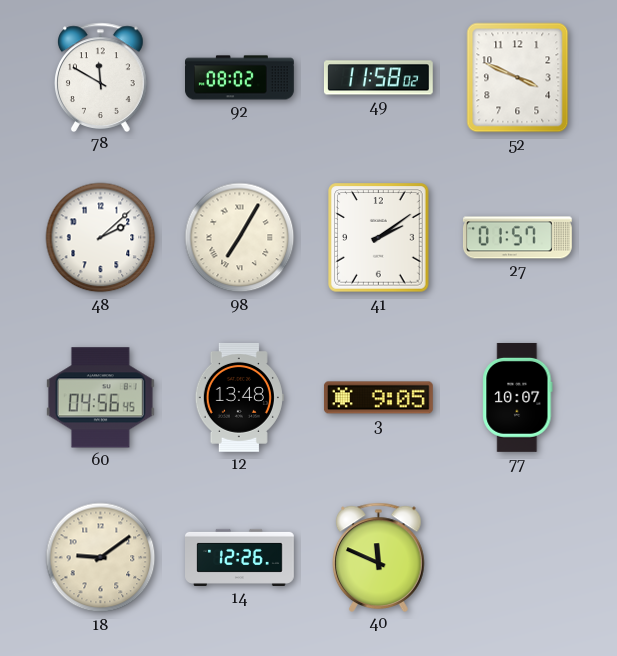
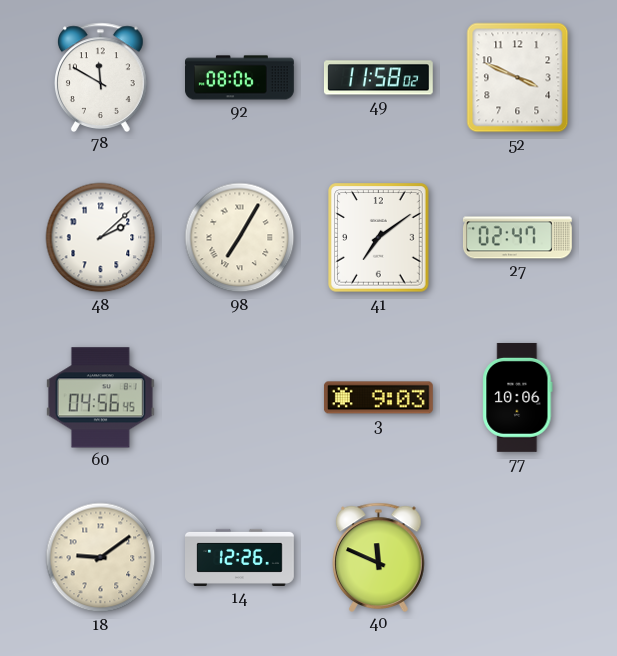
92: 08:02 -> 08:06 (240, 78)
41: 2:09 -> 7:09 (379, 238)
27: 01:57 -> 02:47 (517, 238)
12: 13:48 -> none (239, 398)
3: 9:05 -> 9:03 (378, 398)
77: 10:07 -> 10:06 (518, 397)
